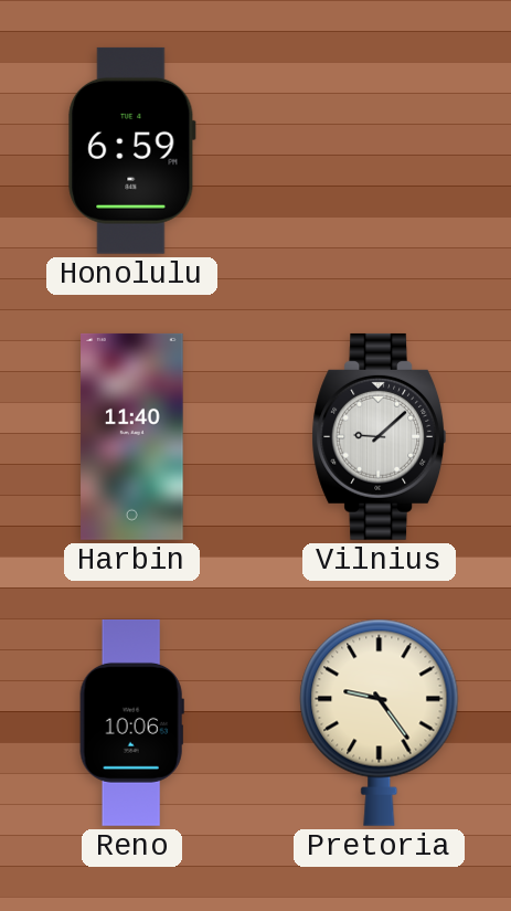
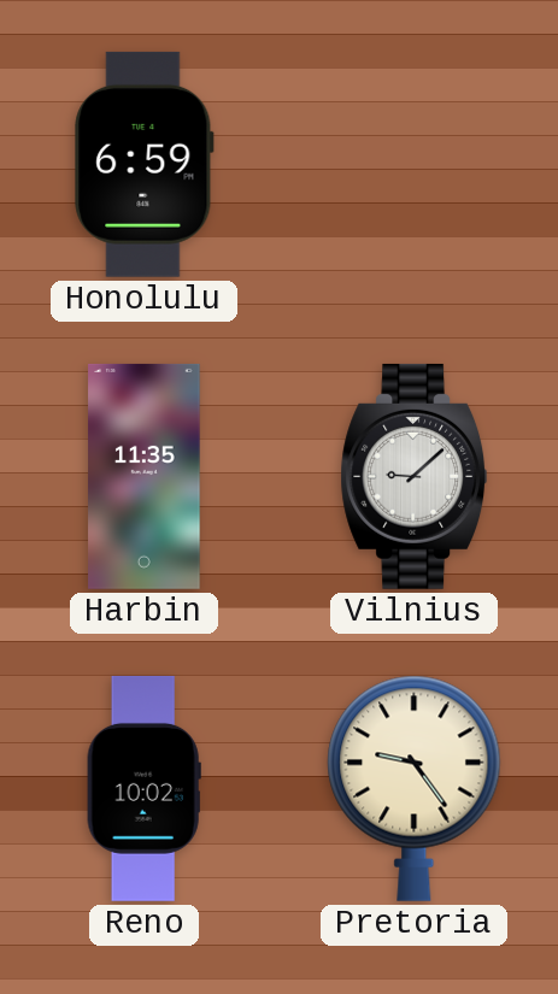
Harbin: 11:40 -> 11:35 (145, 476)
Reno: 10:06 -> 10:02 (143, 788)
